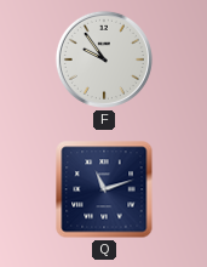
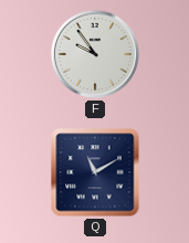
Q: 11:12 -> 11:10 (95, 172)
